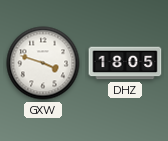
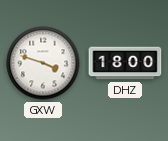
DHZ: 18:05 -> 18:00 (125, 63)
